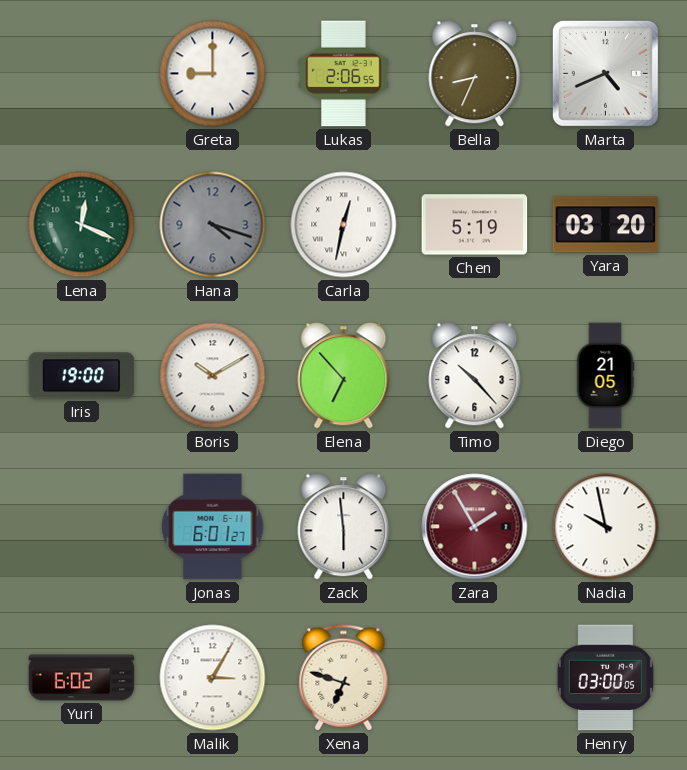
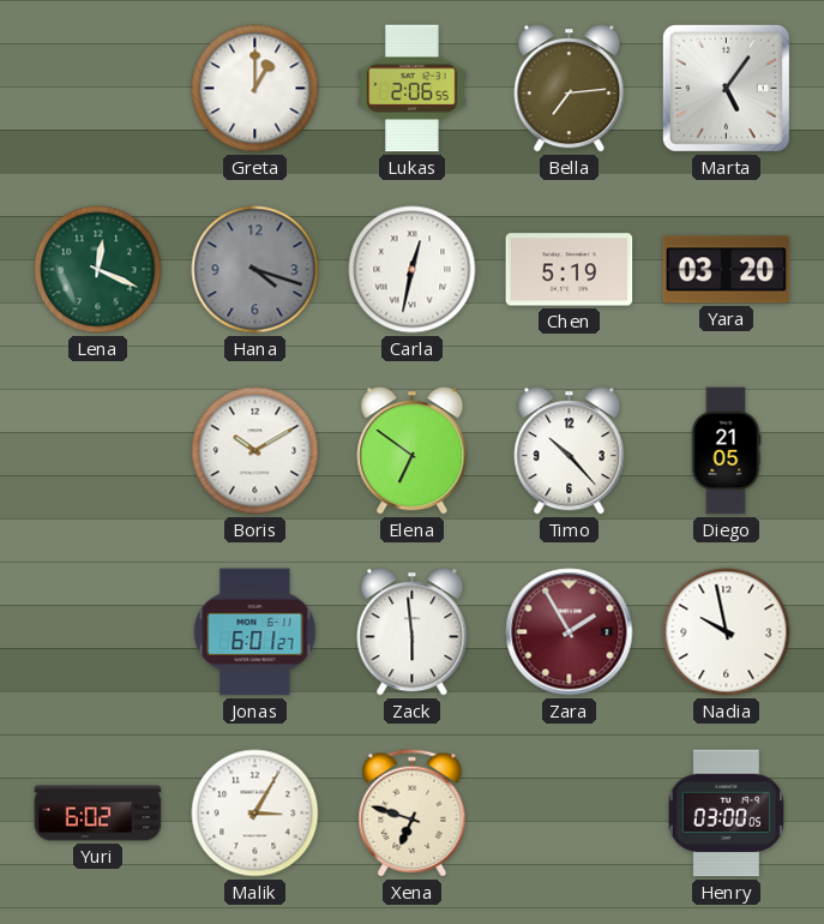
Greta: 9:00 -> 1:00 (255, 89)
Bella: 8:34 -> 7:14 (570, 89)
Marta: 4:41 -> 5:06 (726, 88)
Iris: 19:00 -> none (82, 376)
Elena: 6:53 -> 6:51 (413, 451)
